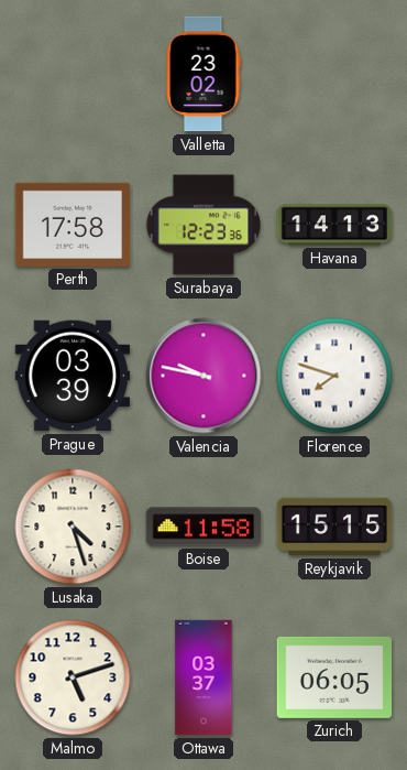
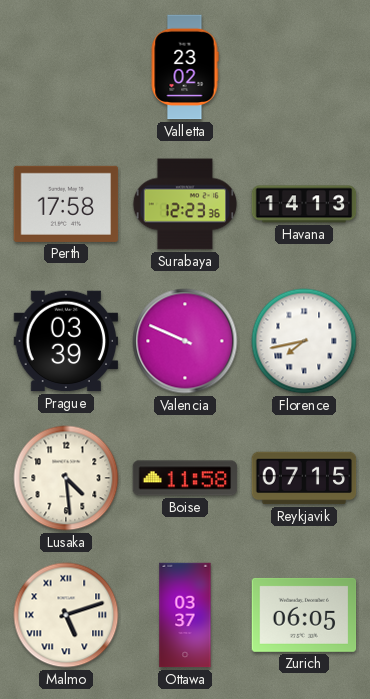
Valencia: 9:47 -> 9:49 (185, 341)
Florence: 7:48 -> 7:43 (304, 341)
Lusaka: 4:27 -> 4:29 (66, 478)
Reykjavik: 15:15 -> 07:15 (304, 478)
Malmo numerals: Arabic -> Roman (66, 615)
